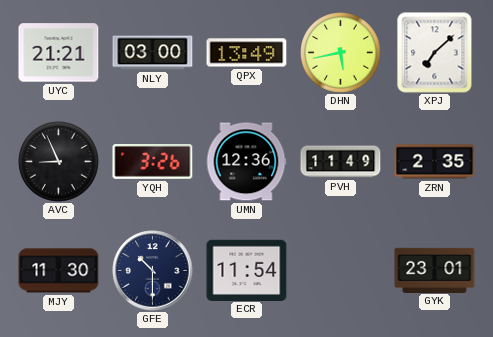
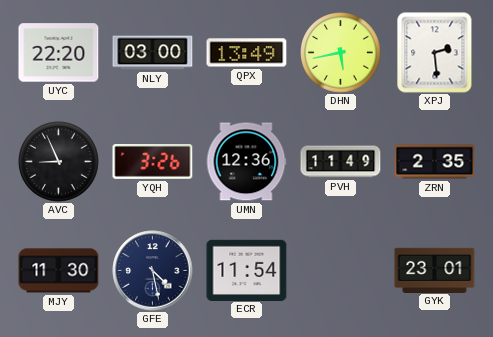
UYC: 21:21 -> 22:20 (59, 53)
XPJ: 7:08 -> 2:29 (435, 53)
GFE: 10:30 -> 4:28 (153, 271)
